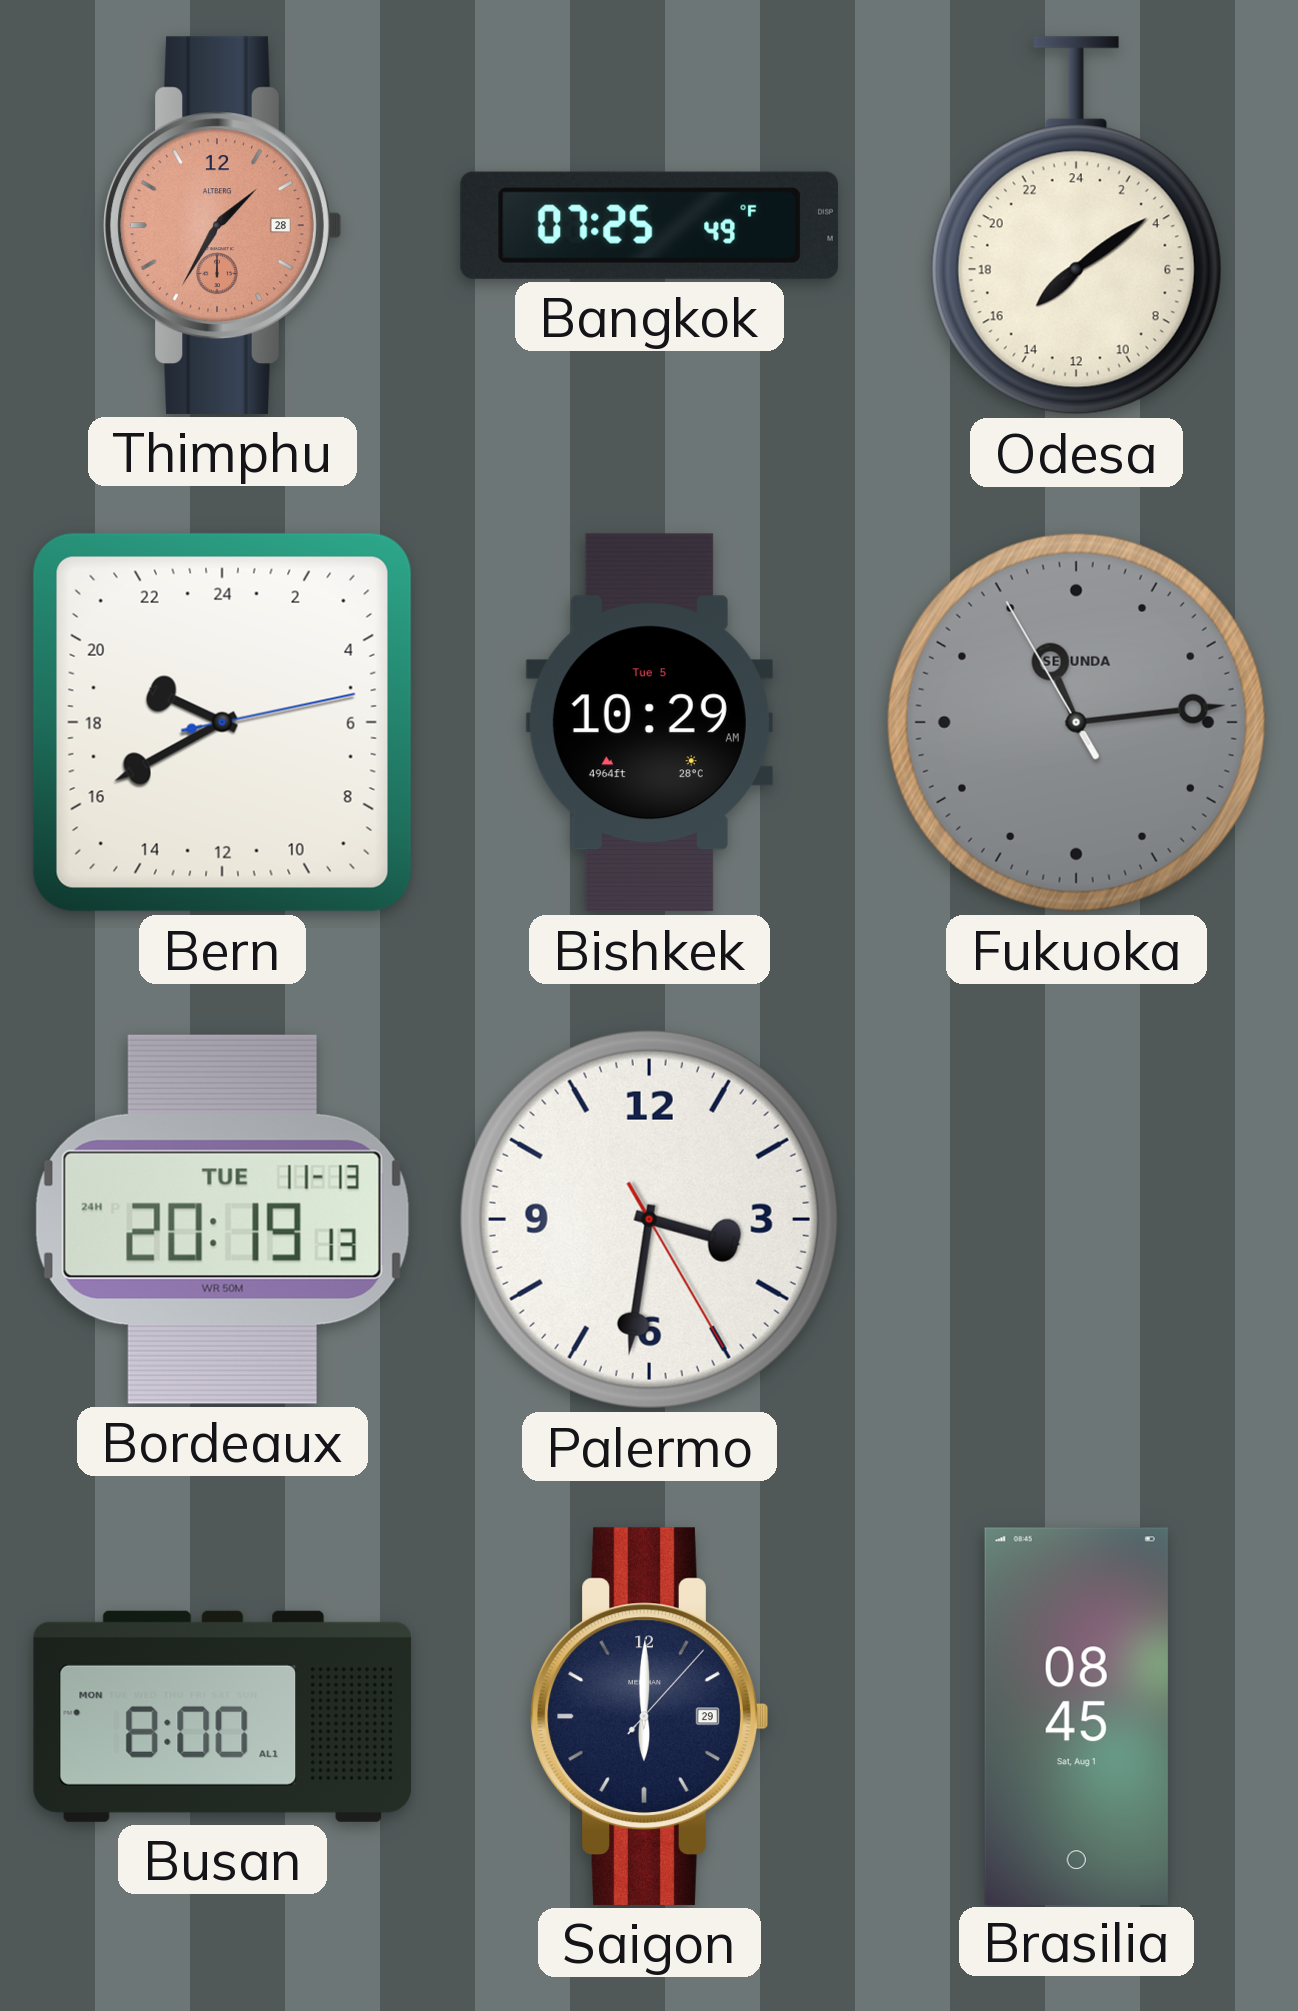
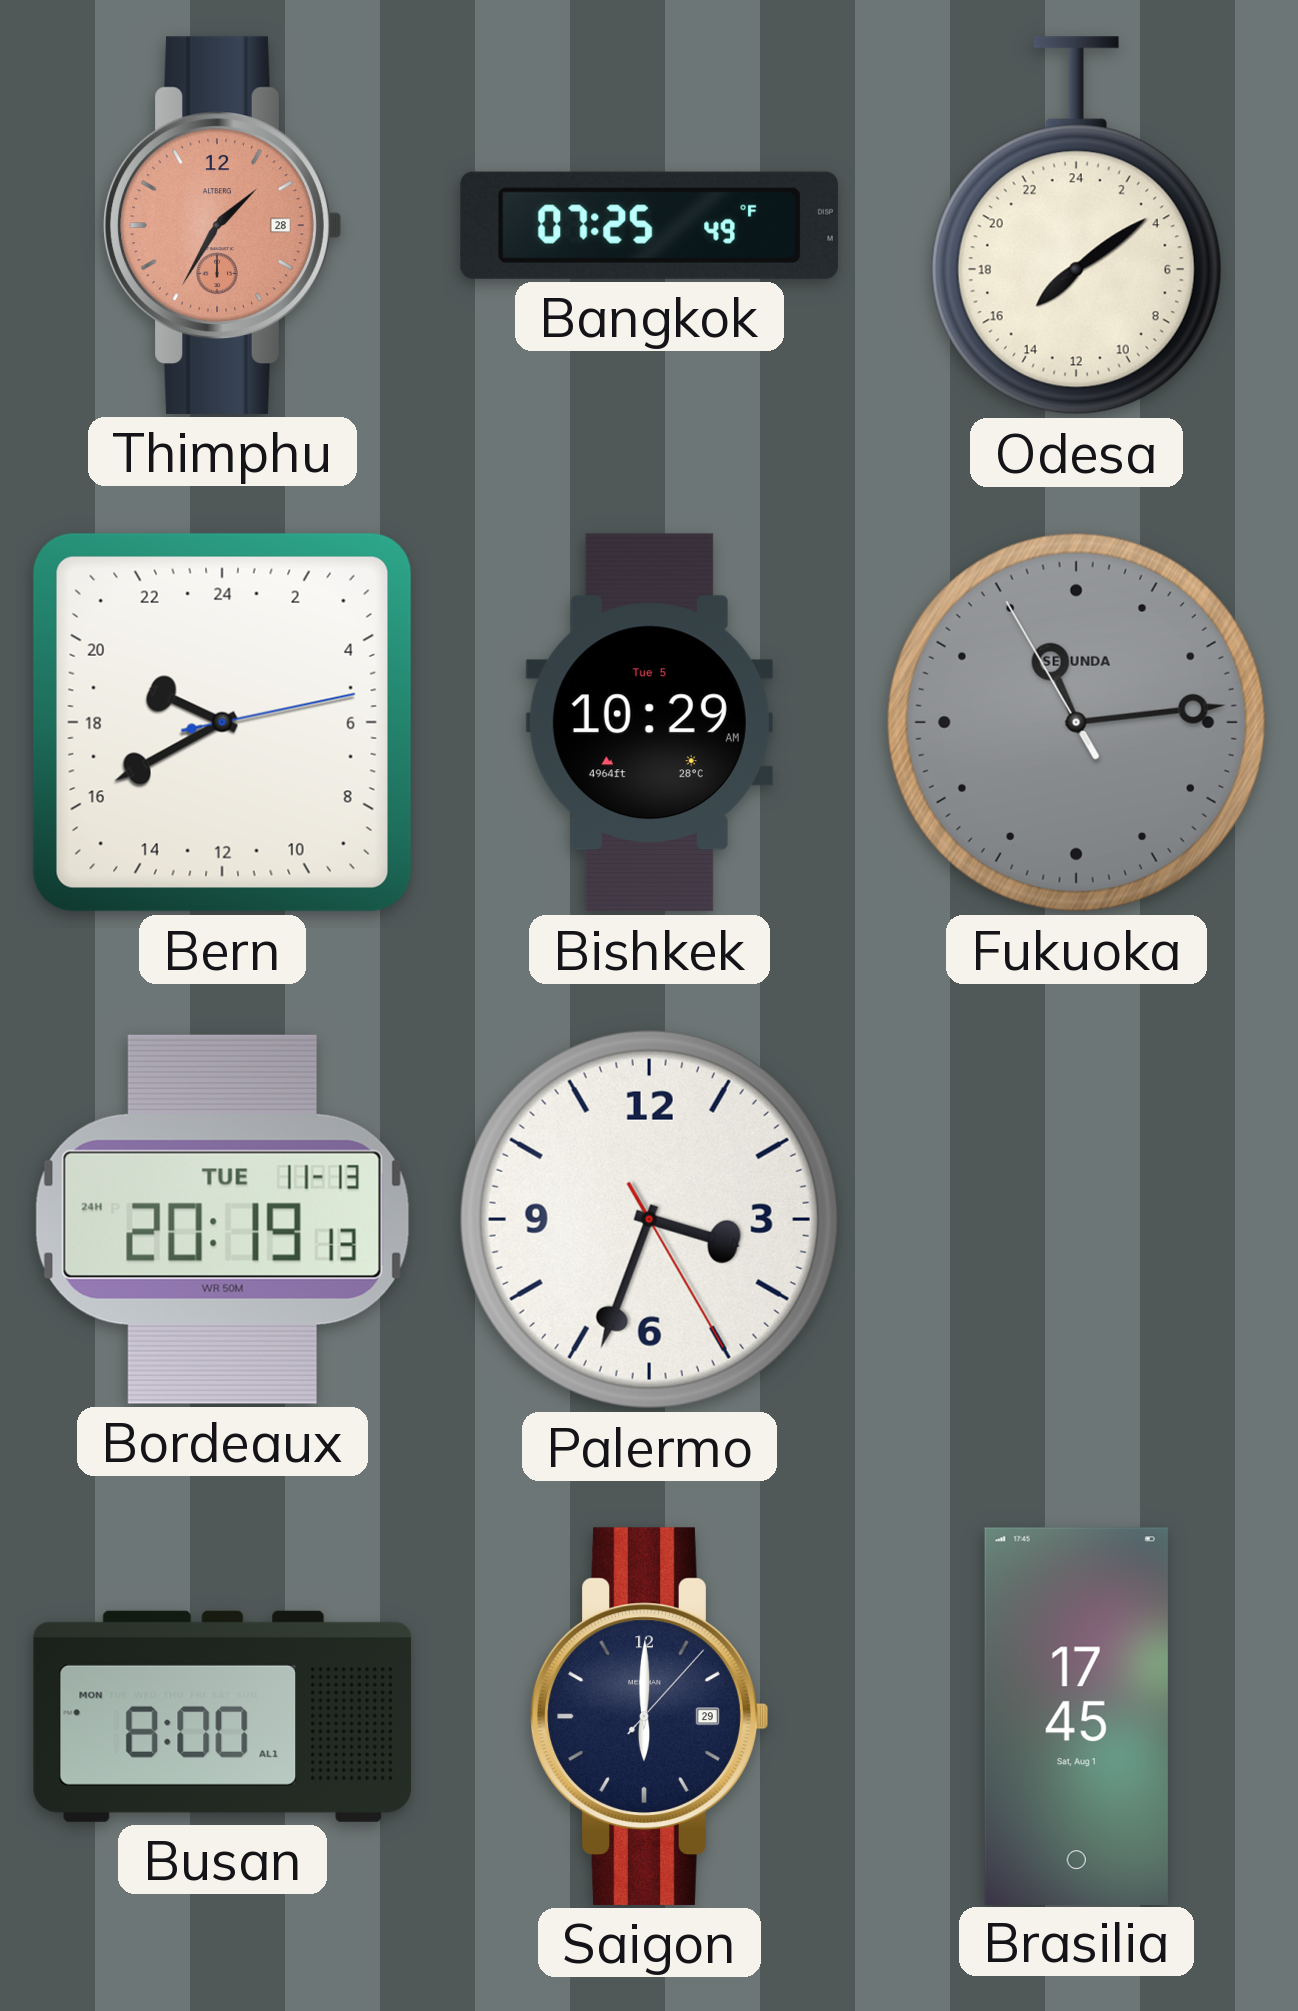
Palermo: 3:31 -> 3:33 (649, 1219)
Brasilia: 08:45 -> 17:45 (1076, 1716)
